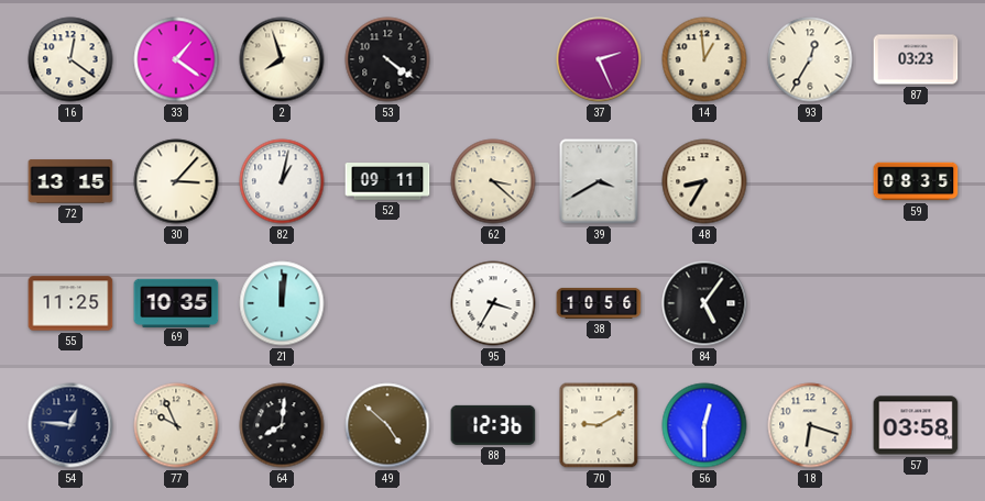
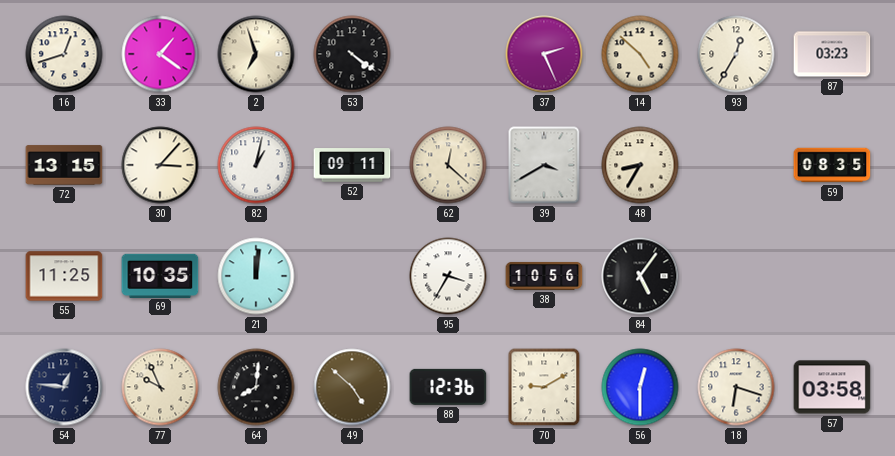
16: 12:21 -> 12:42 (64, 54)
2: 7:57 -> 6:57 (256, 54)
14: 12:59 -> 4:52 (640, 54)
62: 3:22 -> 12:22 (448, 165)
